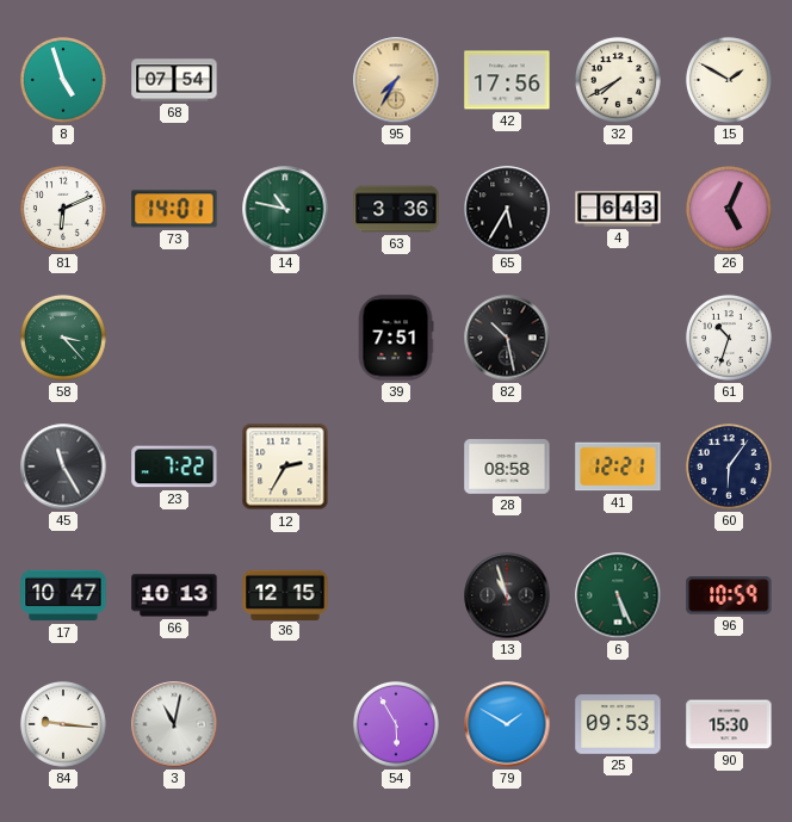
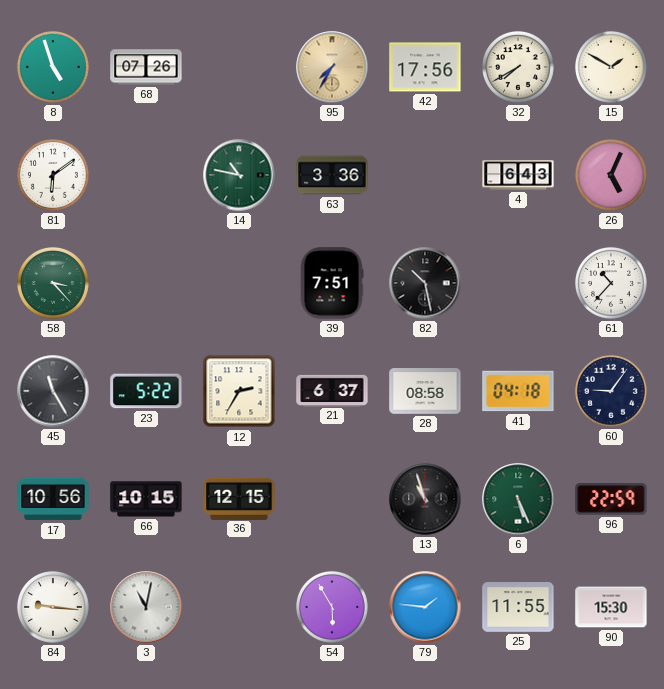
68: 07:54 -> 07:26 (146, 67)
81: 6:11 -> 6:09 (53, 175)
73: 14:01 -> none (174, 209)
65: 5:35 -> none (507, 209)
61: 10:33 -> 10:37 (611, 283)
23: 7:22 -> 5:22 (146, 391)
21: none -> 6:37 (332, 390)
41: 12:21 -> 04:18 (518, 391)
60: 6:06 -> 9:06 (611, 391)
17: 10:47 -> 10:56 (53, 499)
66: 10:13 -> 10:15 (146, 499)
96: 10:59 -> 22:59 (611, 499)
79: 1:50 -> 1:46 (425, 607)
25: 09:53 -> 11:55 (518, 607)
